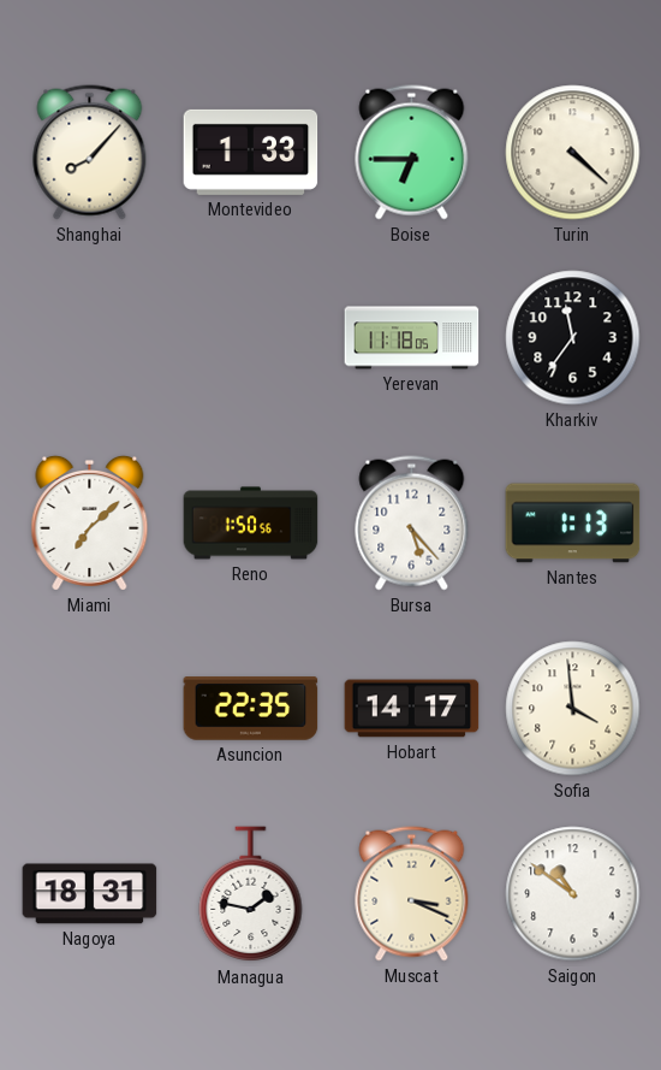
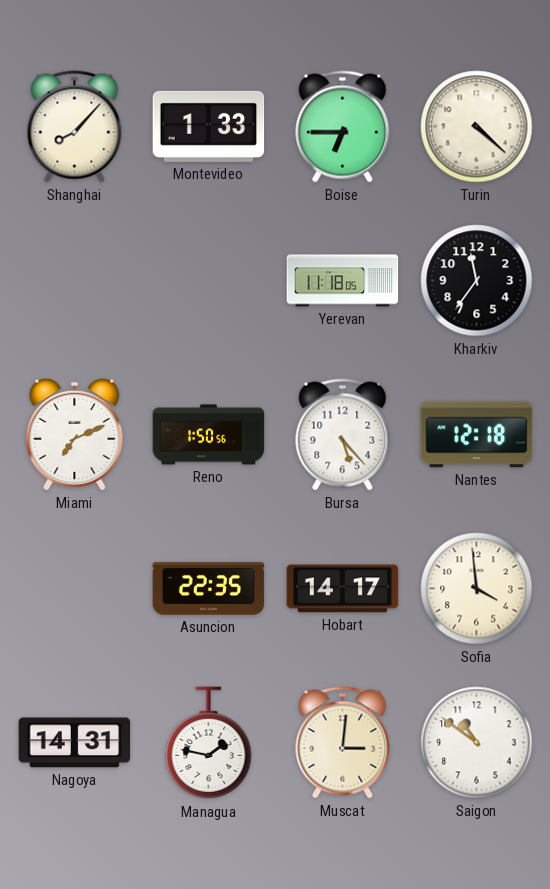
Miami: 7:08 -> 7:11 (75, 434)
Nantes: 1:13 -> 12:18 (477, 435)
Nagoya: 18:31 -> 14:31 (75, 743)
Muscat: 3:19 -> 3:01 (343, 743)
